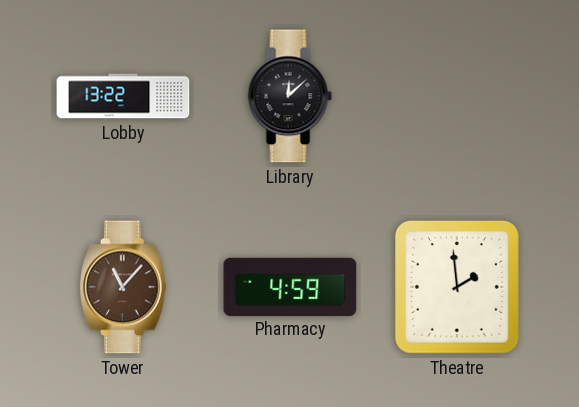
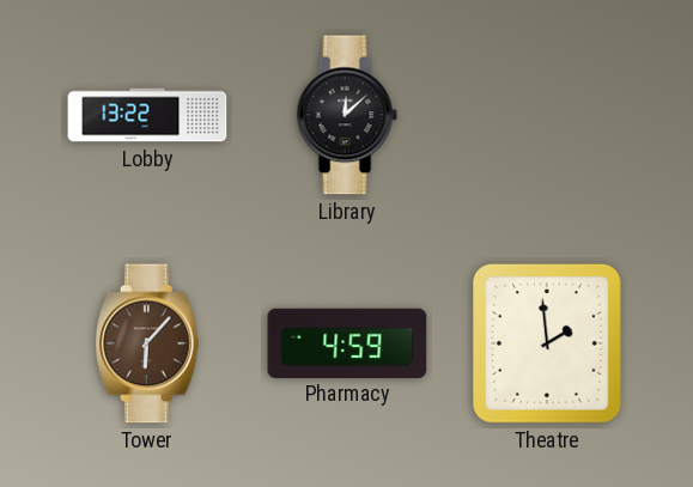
Tower: 11:07 -> 6:07 (147, 343)
